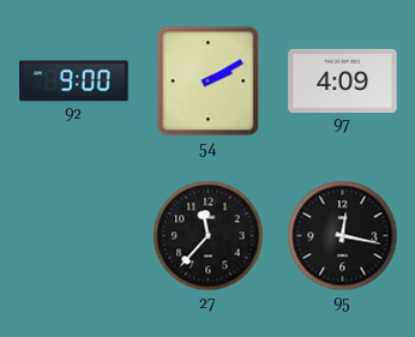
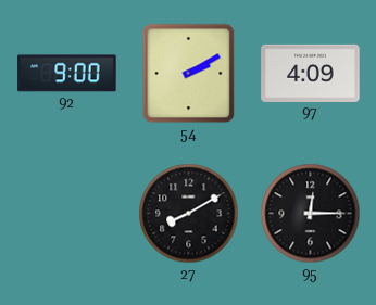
27: 11:37 -> 8:10 (189, 214)
95: 12:17 -> 12:15 (311, 214)
